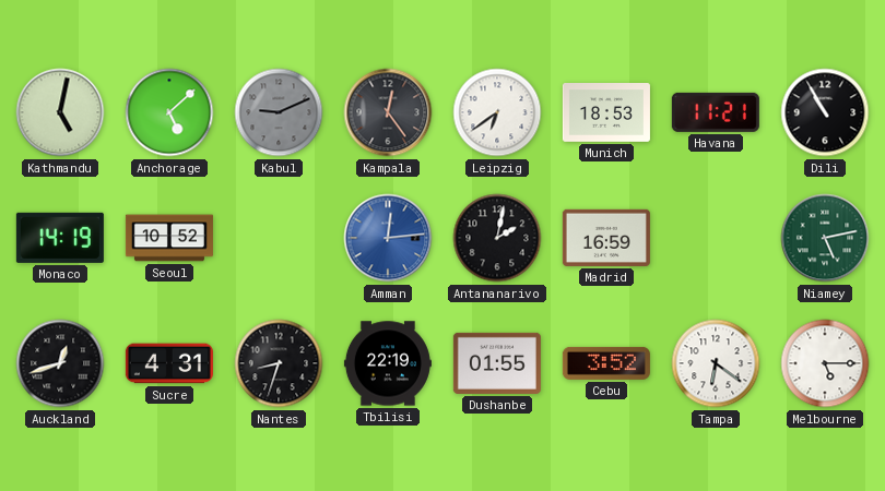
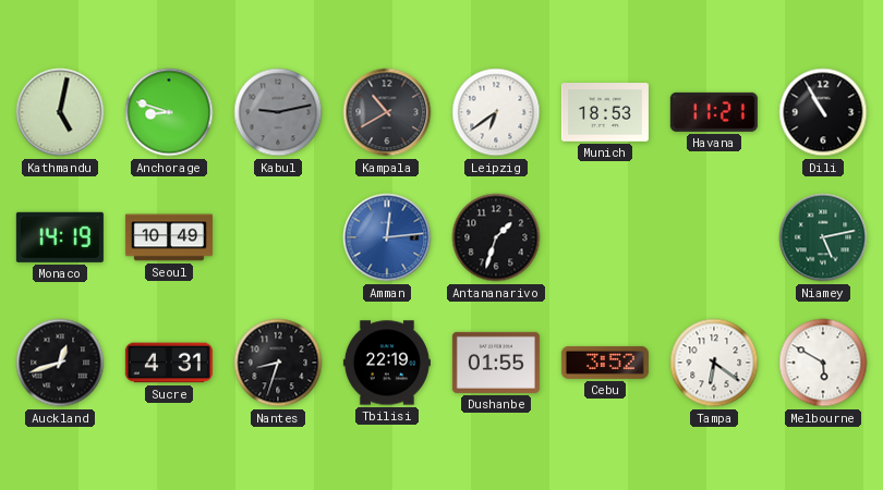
Anchorage: 5:08 -> 8:48 (169, 112)
Kabul: 9:11 -> 9:13 (278, 112)
Kampala: 12:24 -> 10:40 (387, 112)
Seoul: 10:52 -> 10:49 (169, 237)
Antananarivo: 2:02 -> 1:33 (496, 237)
Madrid: 16:59 -> none (606, 238)
Melbourne: 5:15 -> 5:50 (823, 363)
